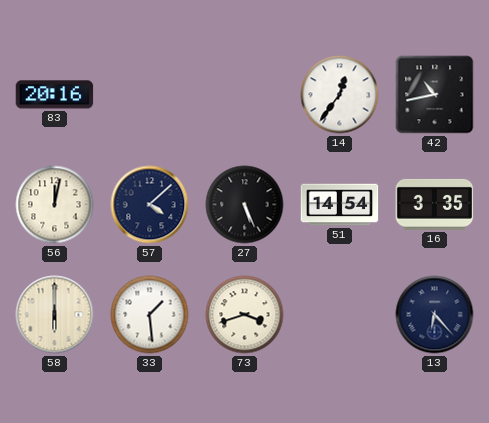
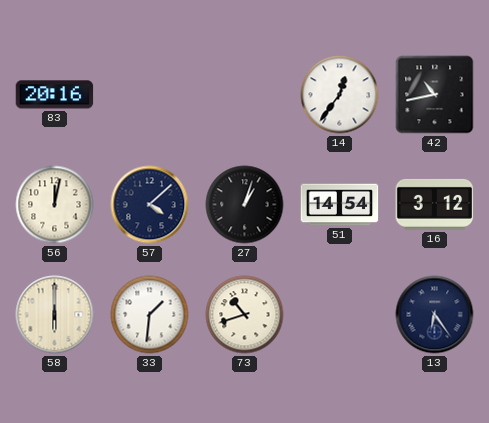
27: 5:26 -> 1:03 (245, 205)
16: 3:35 -> 3:12 (435, 204)
33: 1:29 -> 1:31 (150, 315)
73: 3:42 -> 10:42 (245, 315)
13: 6:23 -> 6:24 (435, 315)
